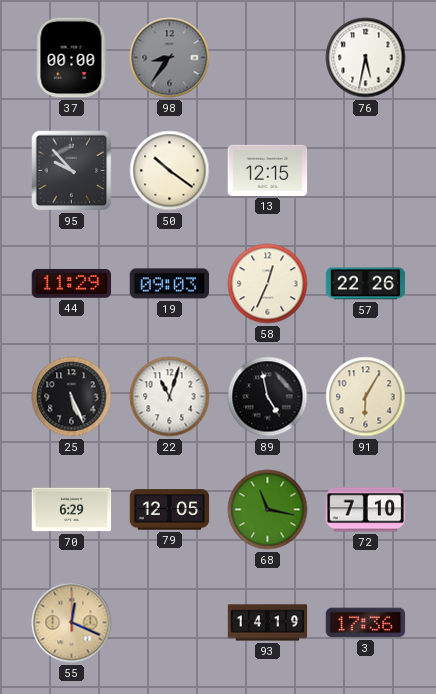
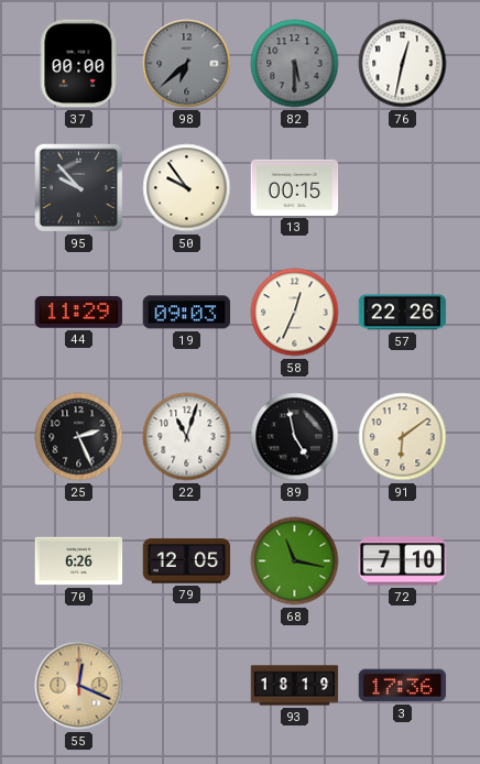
98: 8:36 -> 6:38 (187, 64)
82: none -> 5:30 (295, 64)
76: 5:32 -> 12:32 (403, 64)
50: 10:21 -> 9:54 (187, 188)
13: 12:15 -> 00:15 (295, 187)
25: 5:26 -> 2:26 (79, 437)
91: 6:05 -> 6:09 (403, 437)
70: 6:29 -> 6:26 (79, 561)
93: 14:19 -> 18:19 (295, 686)
